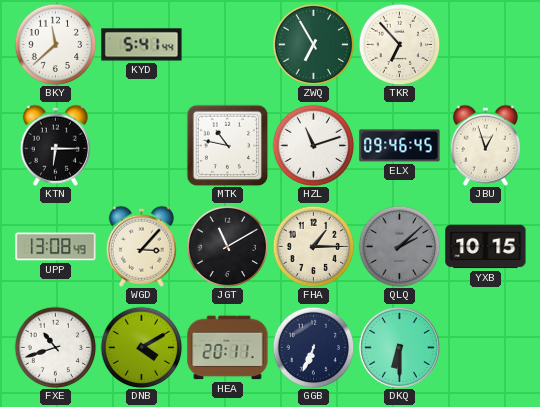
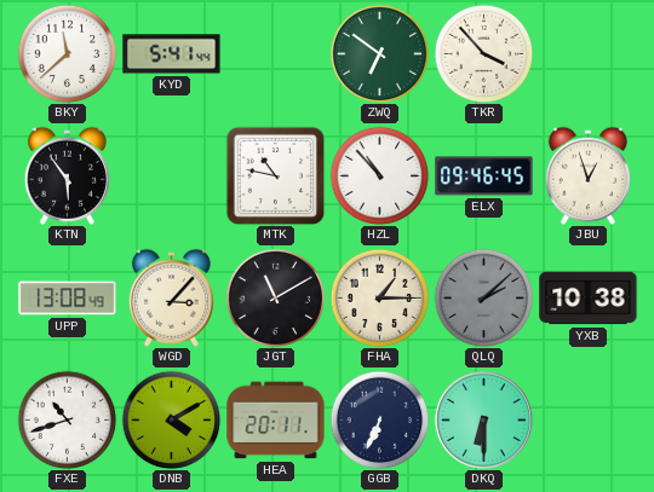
ZWQ: 6:55 -> 6:51 (379, 53)
TKR: 6:53 -> 3:53 (483, 53)
KTN: 6:15 -> 5:54 (67, 175)
HZL: 11:12 -> 10:53 (379, 175)
YXB: 10:15 -> 10:38 (589, 299)
